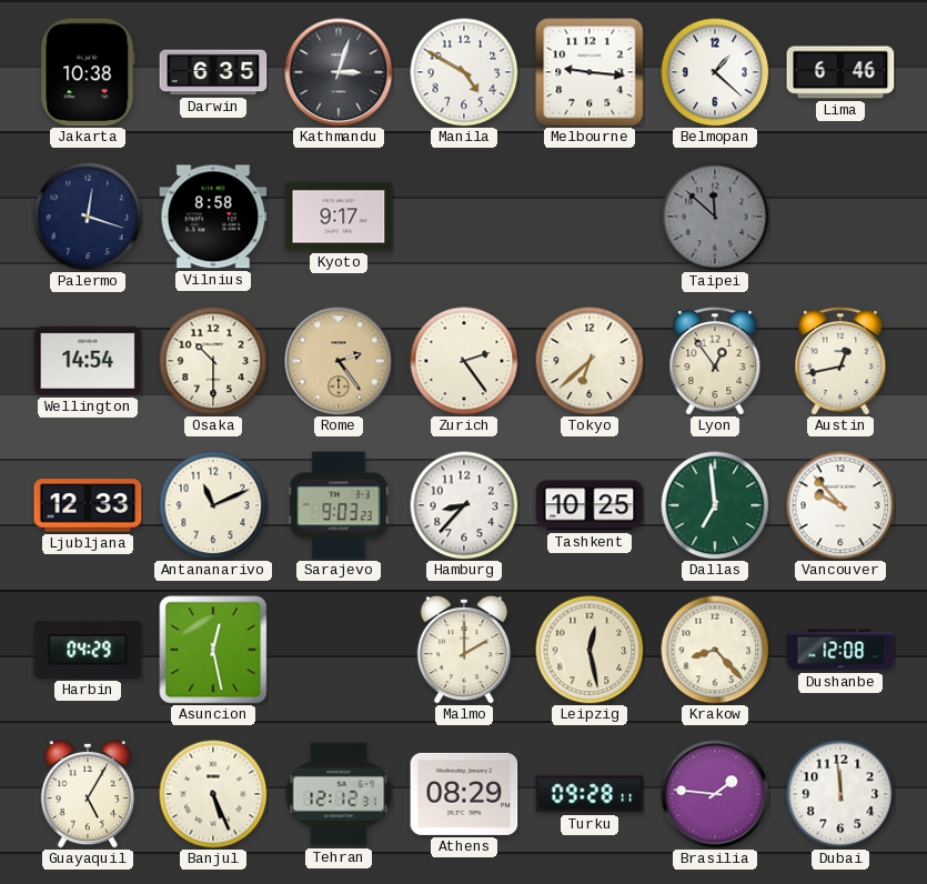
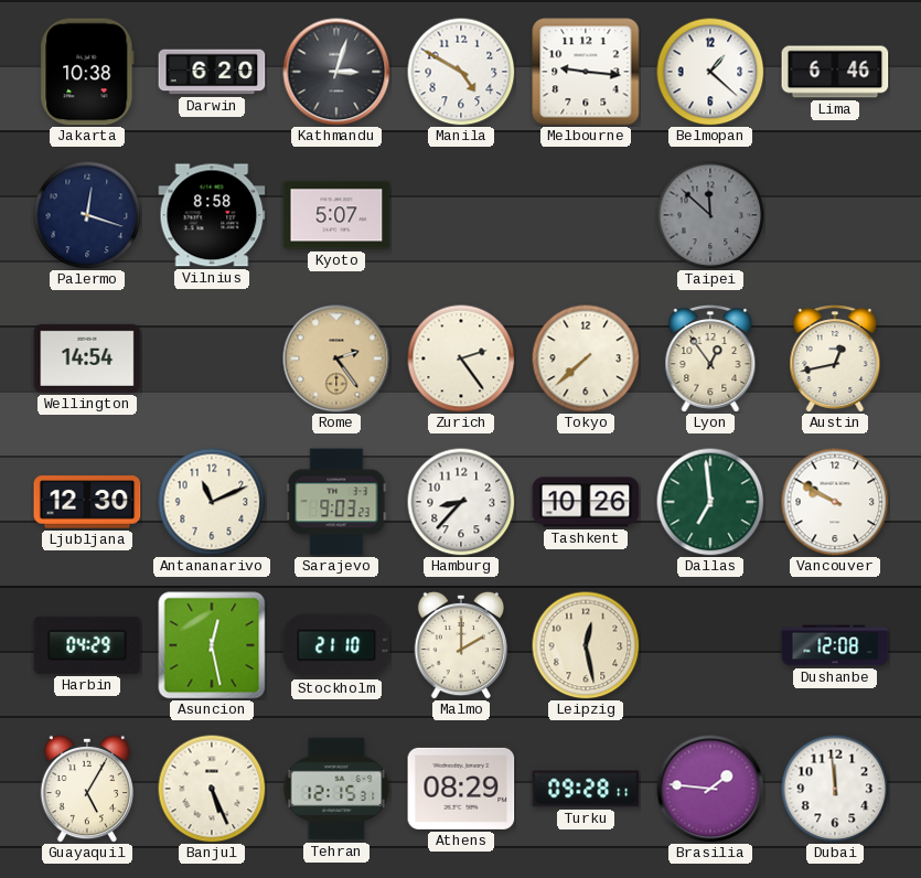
Darwin: 6:35 -> 6:20 (212, 72)
Kyoto: 9:17 -> 5:07 (336, 215)
Osaka: 10:30 -> none (213, 361)
Tokyo: 6:38 -> 7:38 (586, 358)
Ljubljana: 12:33 -> 12:30 (87, 502)
Tashkent: 10:25 -> 10:26 (586, 502)
Vancouver: 9:53 -> 9:50 (835, 502)
Stockholm: none -> 21:10 (336, 645)
Krakow: 8:23 -> none (715, 650)
Tehran: 12:12 -> 12:15 (336, 789)
